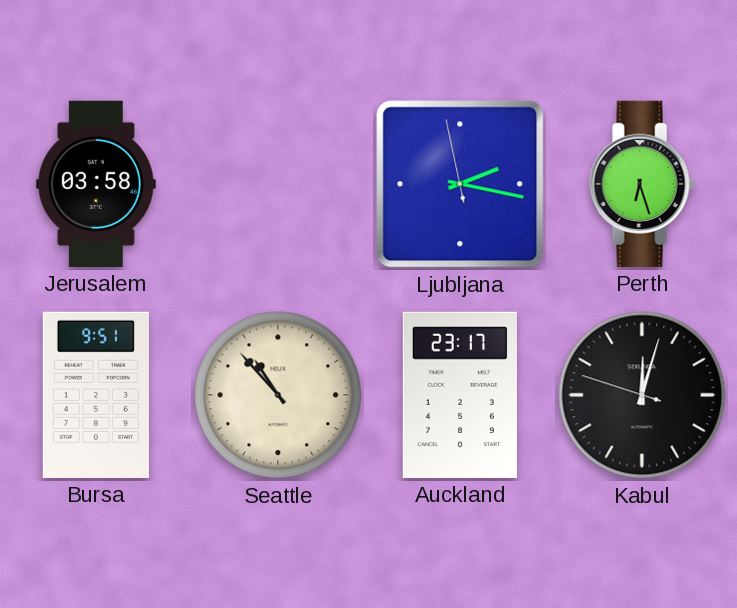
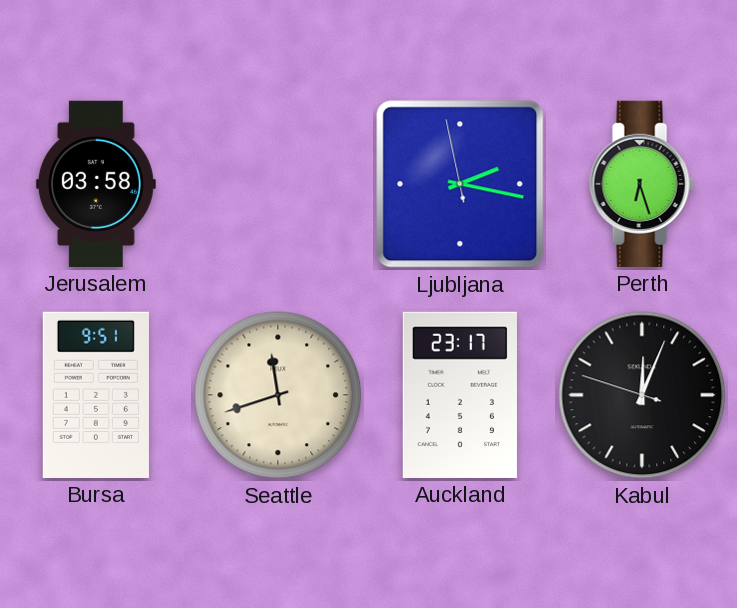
Seattle: 10:53 -> 11:42 (278, 395)
Kabul: 12:02 -> 12:03 (642, 395)
